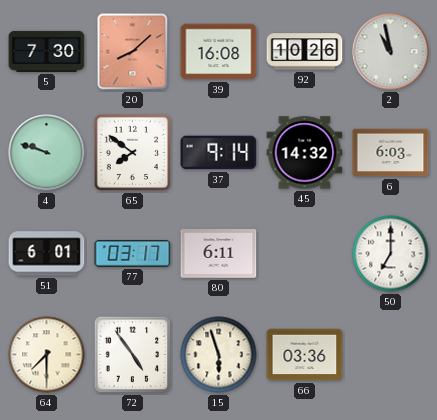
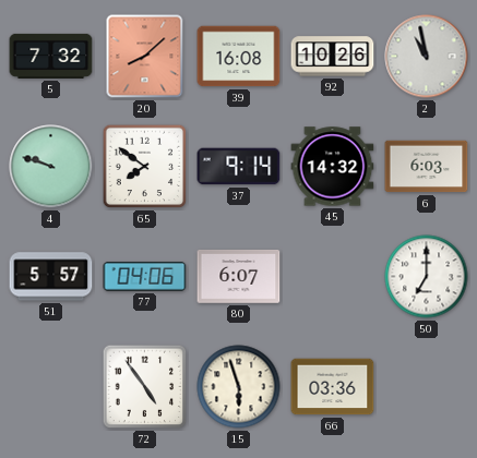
5: 7:30 -> 7:32 (51, 56)
51: 6:01 -> 5:57 (51, 277)
77: 03:17 -> 04:06 (145, 276)
80: 6:11 -> 6:07 (239, 277)
64: 7:30 -> none (47, 355)
